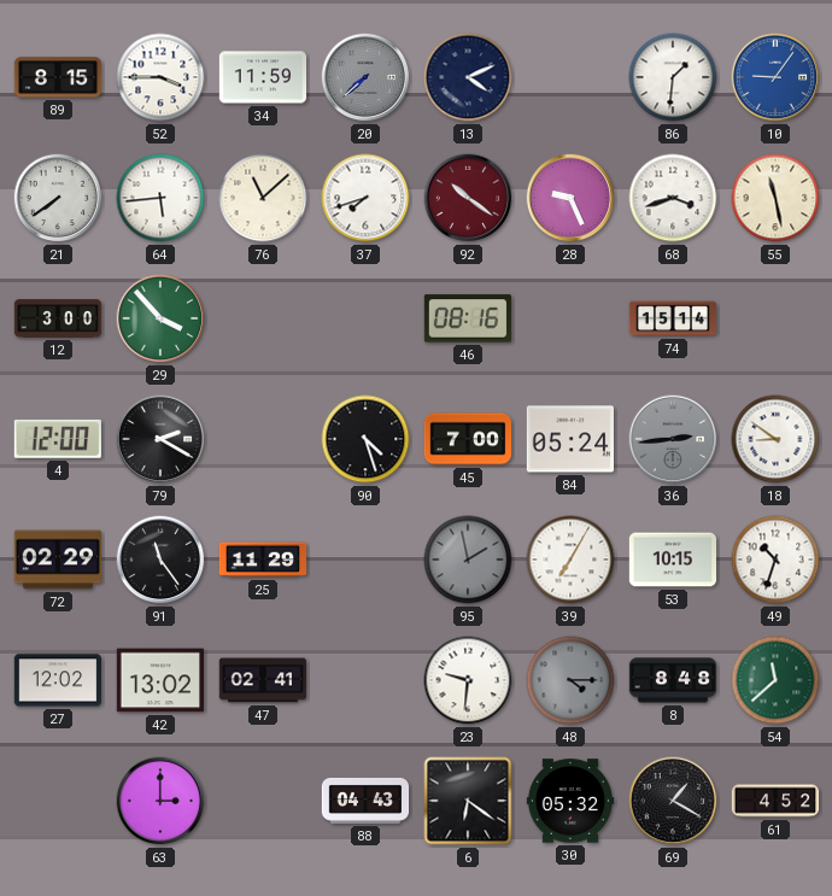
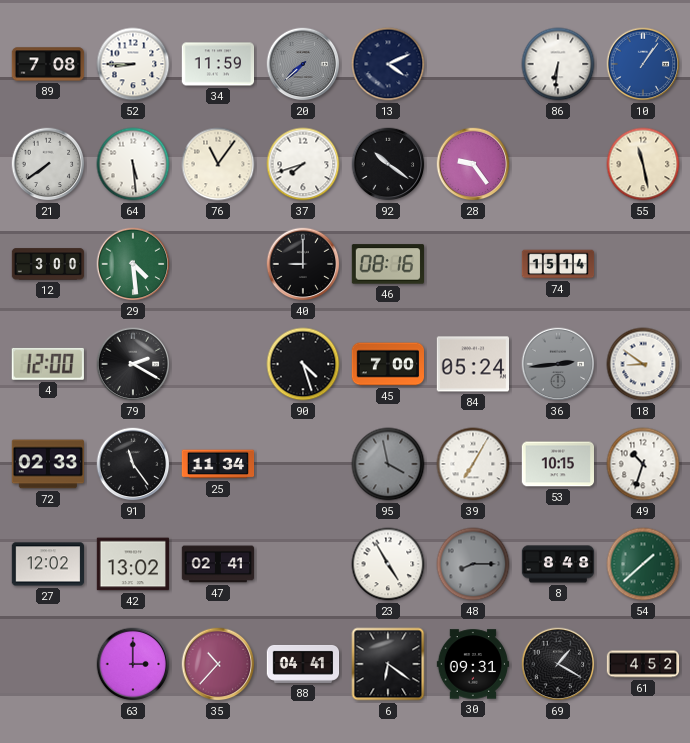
89: 8:15 -> 7:08 (48, 64)
52: 3:45 -> 8:45 (133, 64)
86: 1:31 -> 6:31 (558, 64)
10: 9:06 -> 1:06 (643, 64)
64: 5:44 -> 5:29 (133, 164)
76: 11:08 -> 11:06 (218, 164)
92 dial: burgundy -> black (388, 164)
28: 9:26 -> 9:24 (473, 164)
68: 3:42 -> none (673, 198)
29: 3:53 -> 4:29 (133, 264)
40: none -> 9:00 (303, 264)
72: 02:29 -> 02:33 (47, 464)
25: 11:29 -> 11:34 (218, 464)
95: 1:58 -> 3:58 (388, 464)
23: 9:31 -> 4:55 (388, 564)
48: 4:15 -> 8:15 (473, 564)
54: 11:38 -> 1:38 (643, 564)
35: none -> 10:37 (218, 664)
88: 04:43 -> 04:41 (303, 664)
30: 05:32 -> 09:31 (473, 664)
